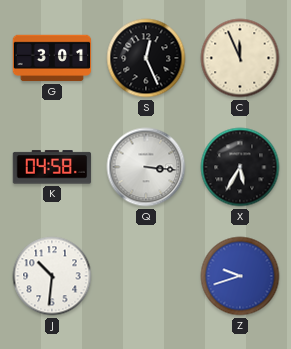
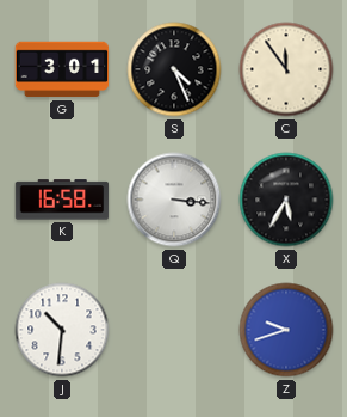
S: 12:26 -> 4:26 (174, 69)
C: 11:56 -> 11:54 (286, 69)
K: 04:58 -> 16:58 (62, 200)
